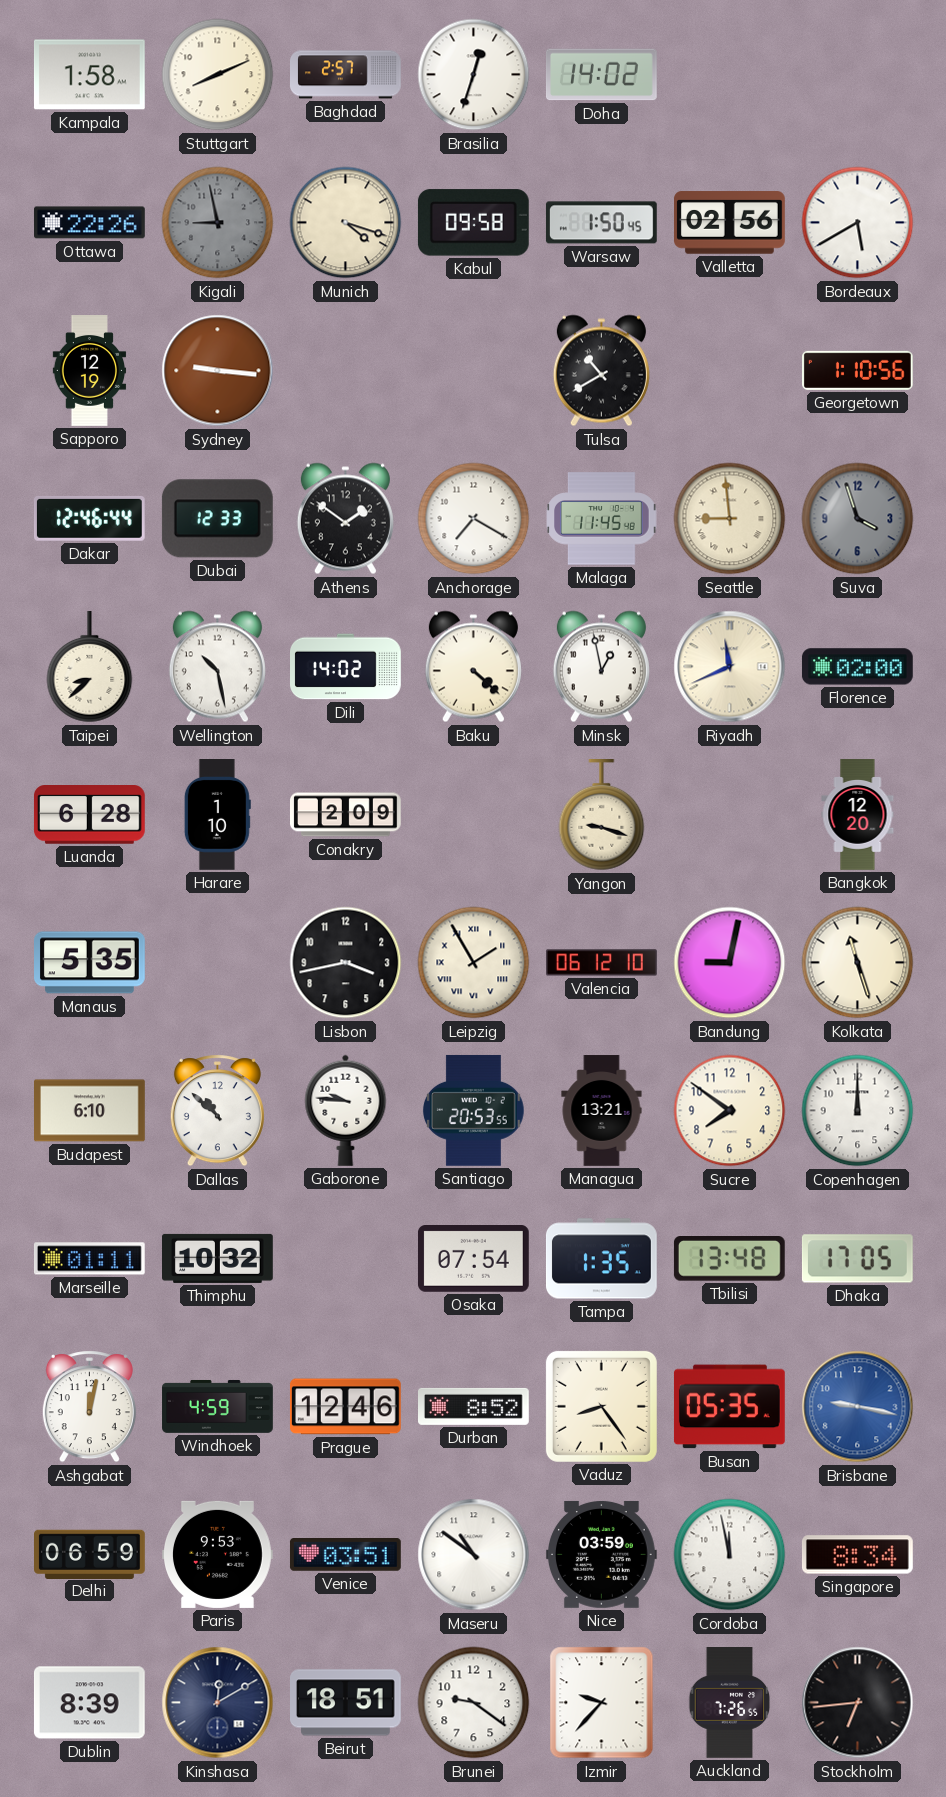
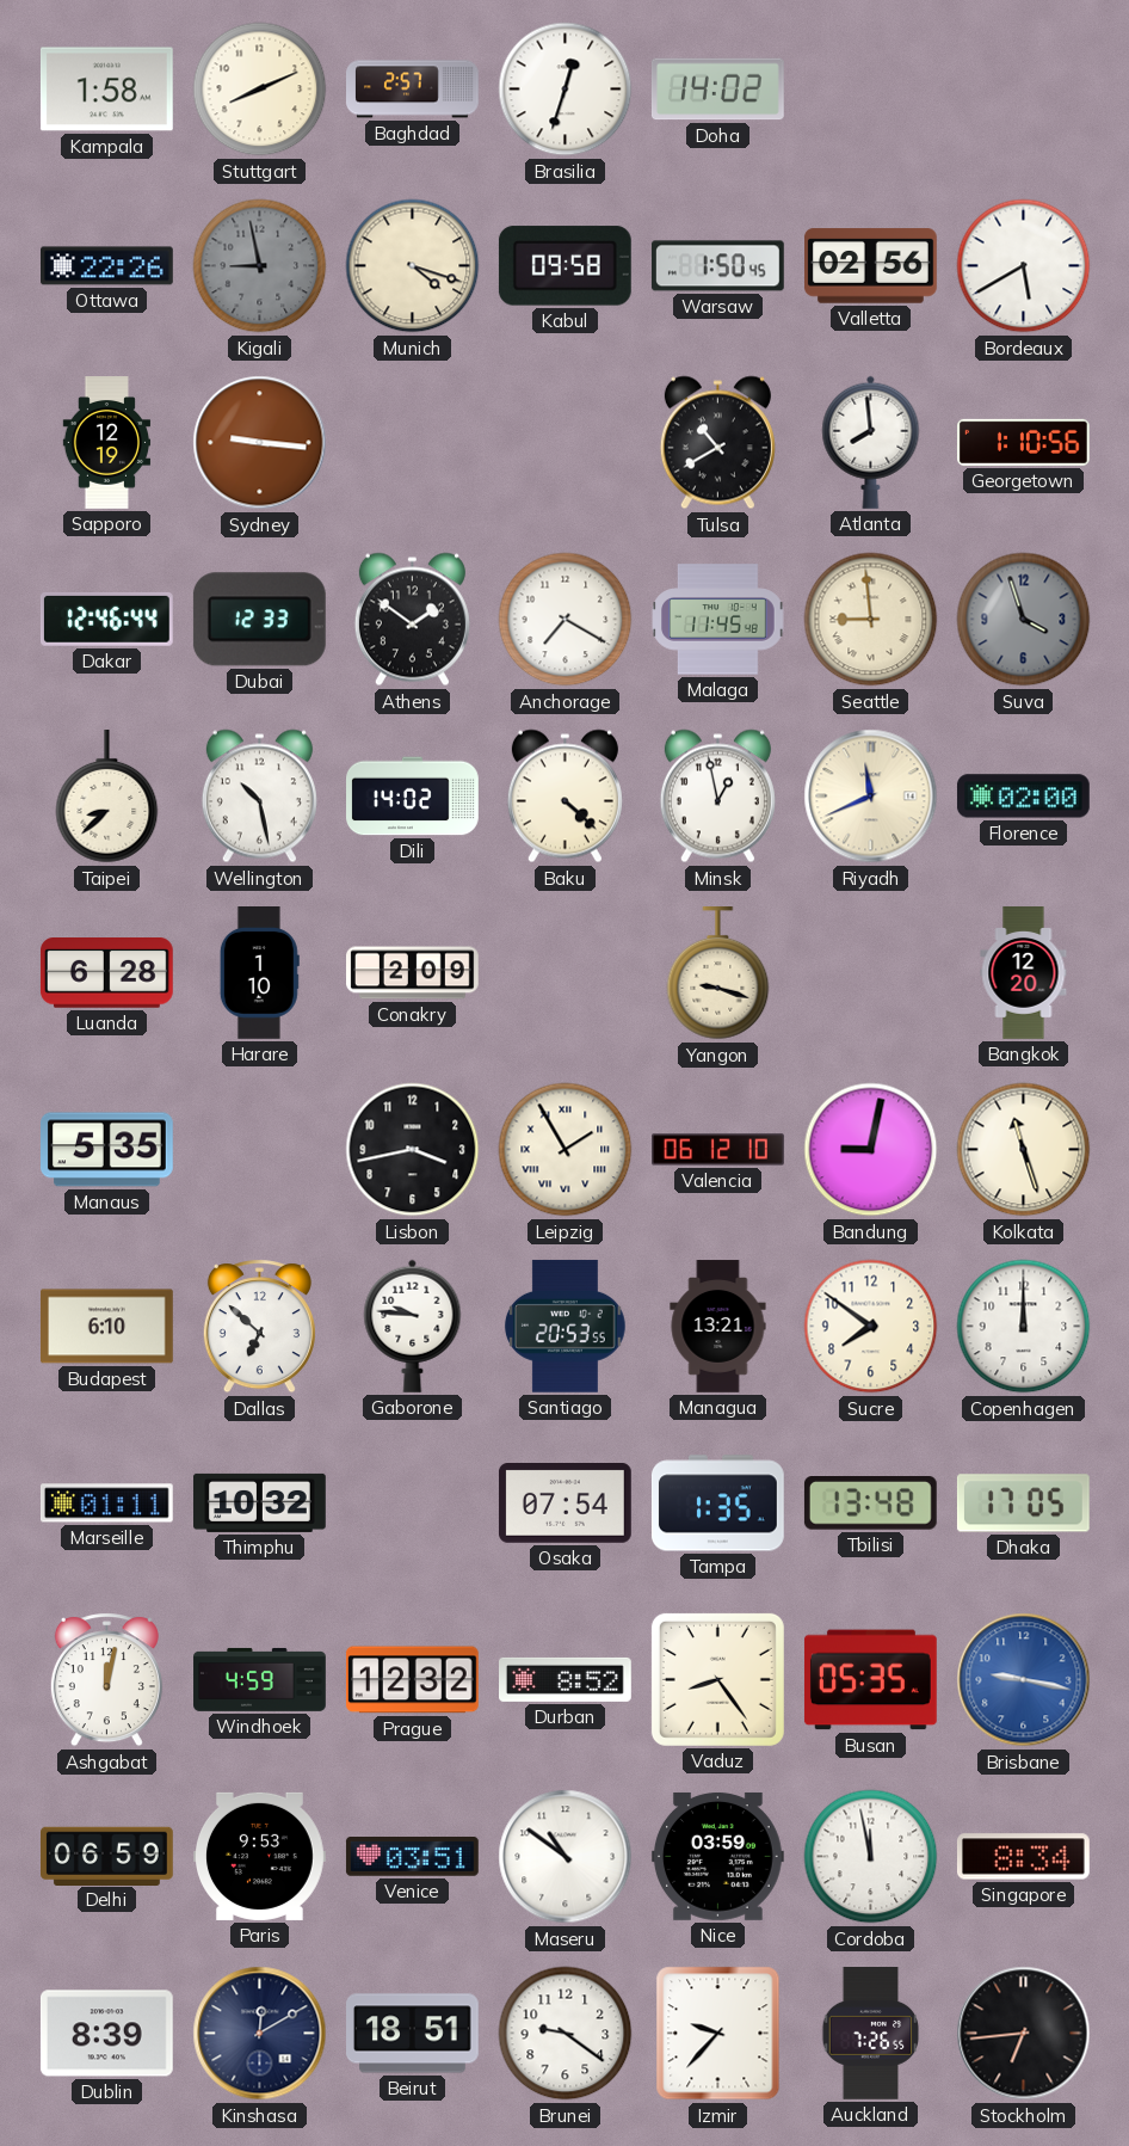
Atlanta: none -> 7:59 (871, 442)
Dallas: 10:52 -> 6:52 (259, 1327)
Prague: 12:46 -> 12:32 (412, 1680)
